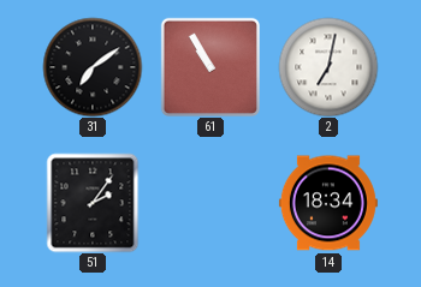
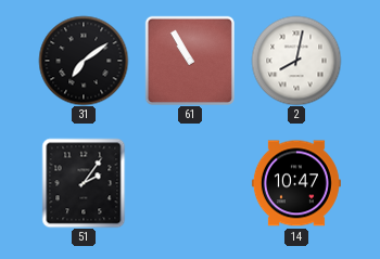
2: 7:02 -> 8:02 (296, 61)
14: 18:34 -> 10:47 (296, 183)
